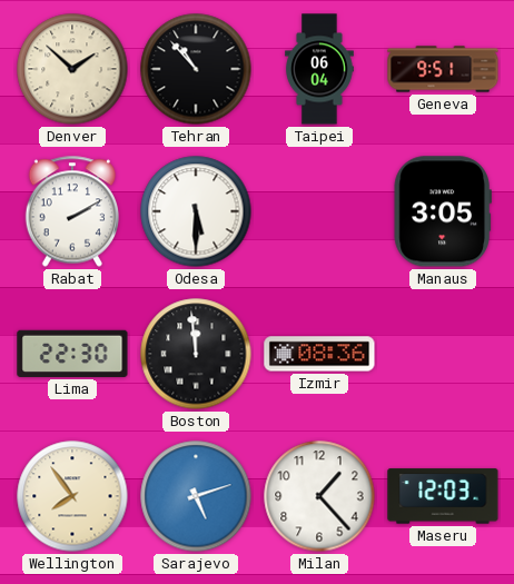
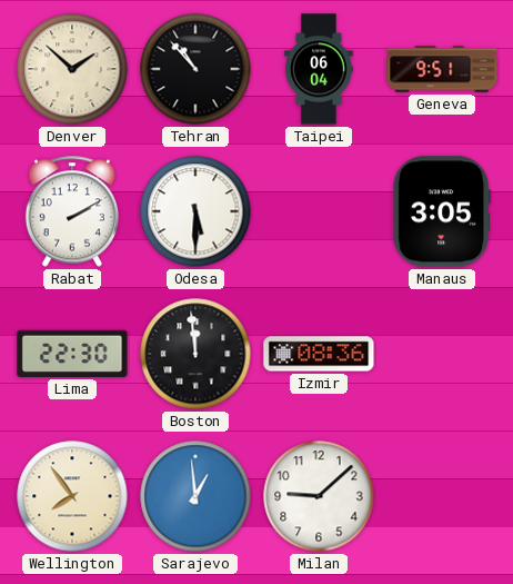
Sarajevo: 5:12 -> 12:59 (195, 496)
Milan: 1:23 -> 9:08 (319, 496)
Maseru: 12:03 -> none (443, 496)
